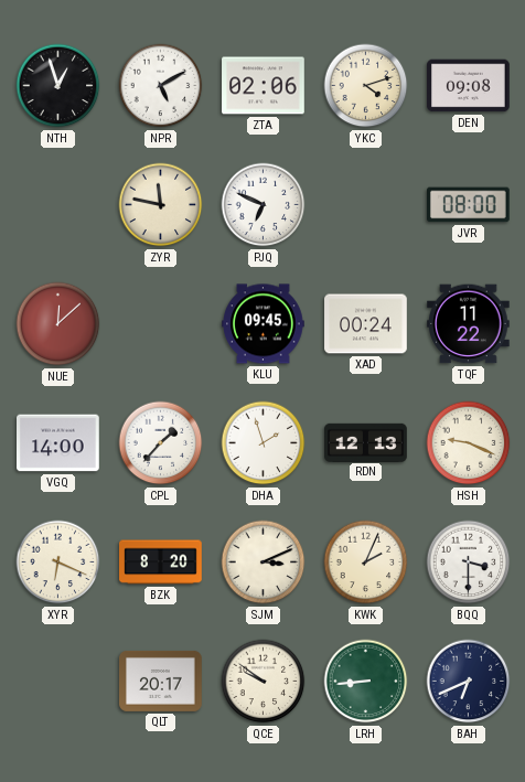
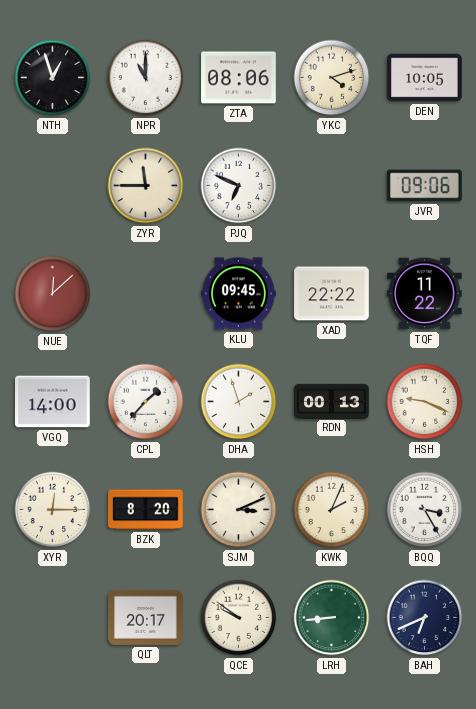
NPR: 5:10 -> 11:00 (146, 78)
ZTA: 02:06 -> 08:06 (239, 78)
DEN: 09:08 -> 10:05 (425, 78)
ZYR: 11:47 -> 11:45 (146, 186)
JVR: 08:00 -> 09:06 (425, 186)
XAD: 00:24 -> 22:22 (332, 294)
RDN: 12:13 -> 00:13 (332, 401)
XYR: 6:19 -> 12:15 (53, 510)
BQQ: 3:30 -> 3:25 (425, 510)
